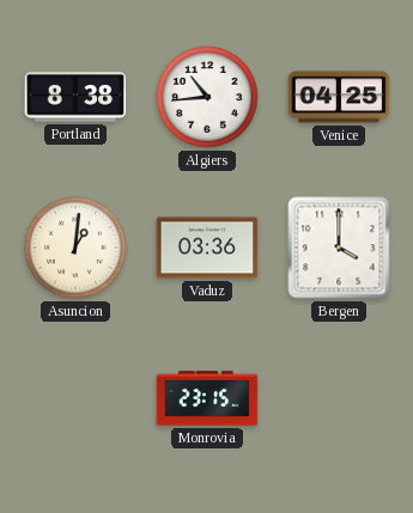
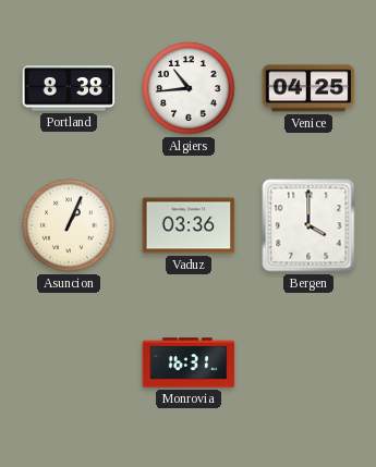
Asuncion: 1:01 -> 1:04 (69, 225)
Monrovia: 23:15 -> 16:31 (189, 362)
